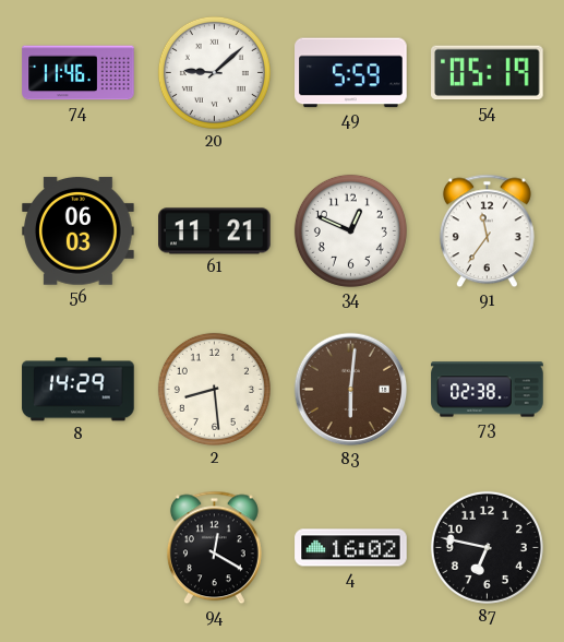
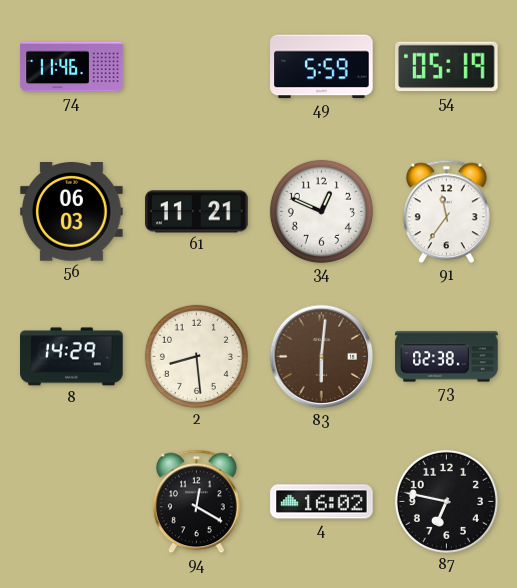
20: 9:08 -> none (214, 72)
